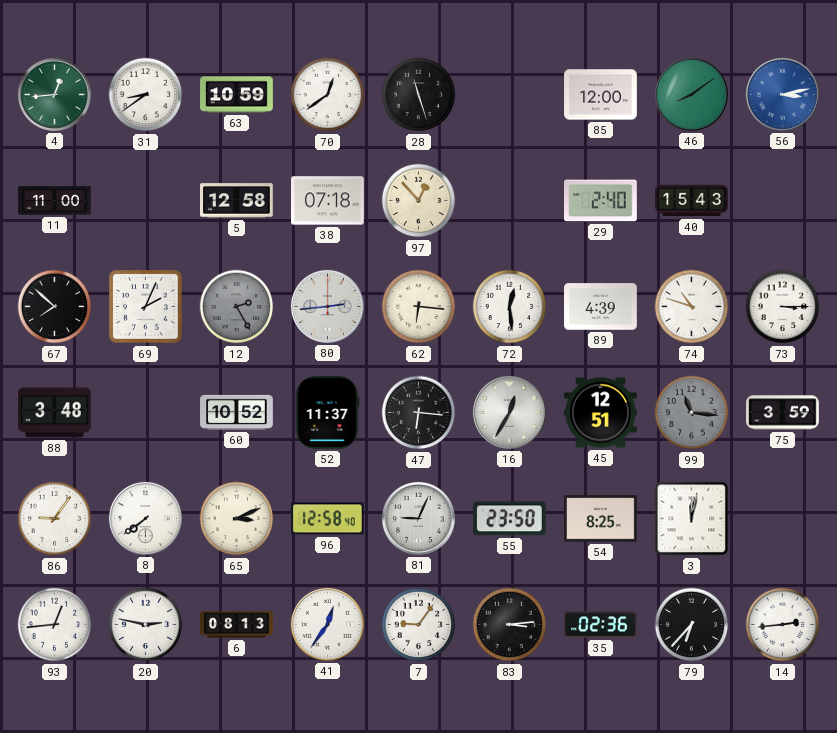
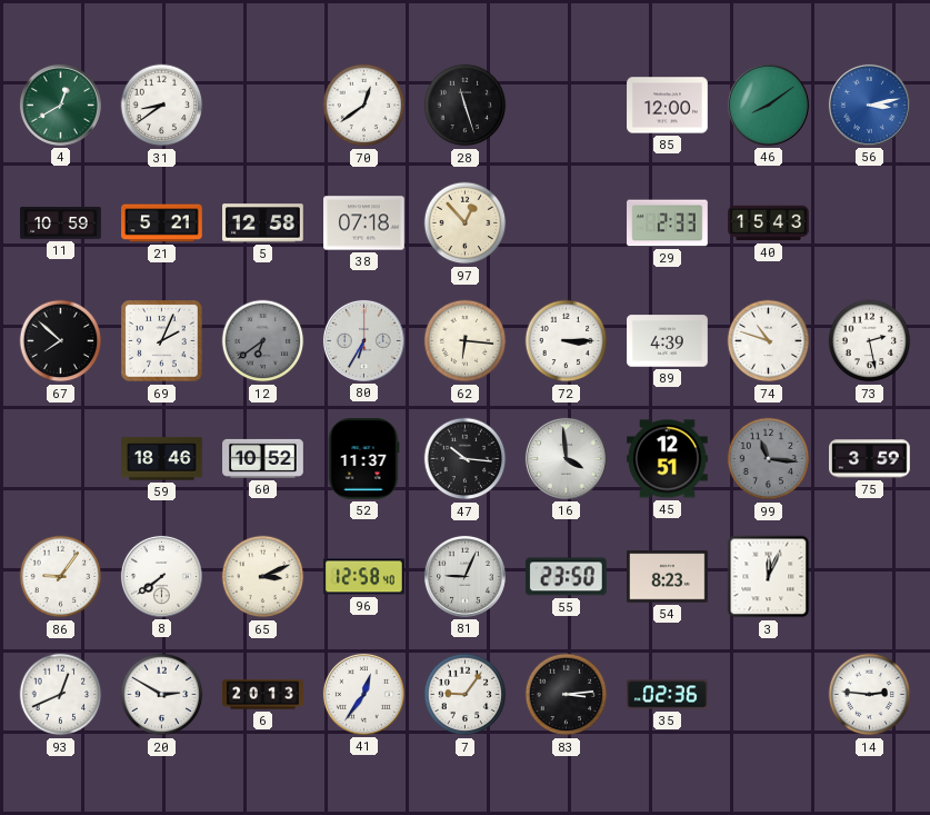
4: 12:44 -> 12:40 (60, 105)
63: 10:59 -> none (237, 95)
11: 11:00 -> 10:59 (61, 223)
21: none -> 5:21 (162, 223)
29: 2:40 -> 2:33 (668, 223)
12: 2:25 -> 6:39 (263, 341)
80: 2:44 -> 6:35 (363, 340)
72: 12:29 -> 3:15 (567, 341)
73: 3:15 -> 2:28 (870, 341)
88: 3:48 -> none (55, 413)
59: none -> 18:46 (162, 459)
47: 6:16 -> 10:16 (466, 459)
16: 12:35 -> 3:59 (566, 458)
54: 8:25 -> 8:23 (668, 577)
3: 12:02 -> 12:04 (769, 577)
93: 12:44 -> 12:41 (61, 695)
20: 2:47 -> 2:50 (162, 695)
6: 08:13 -> 20:13 (263, 695)
79: 6:37 -> none (692, 625)
14: 2:44 -> 2:46 (870, 695)
